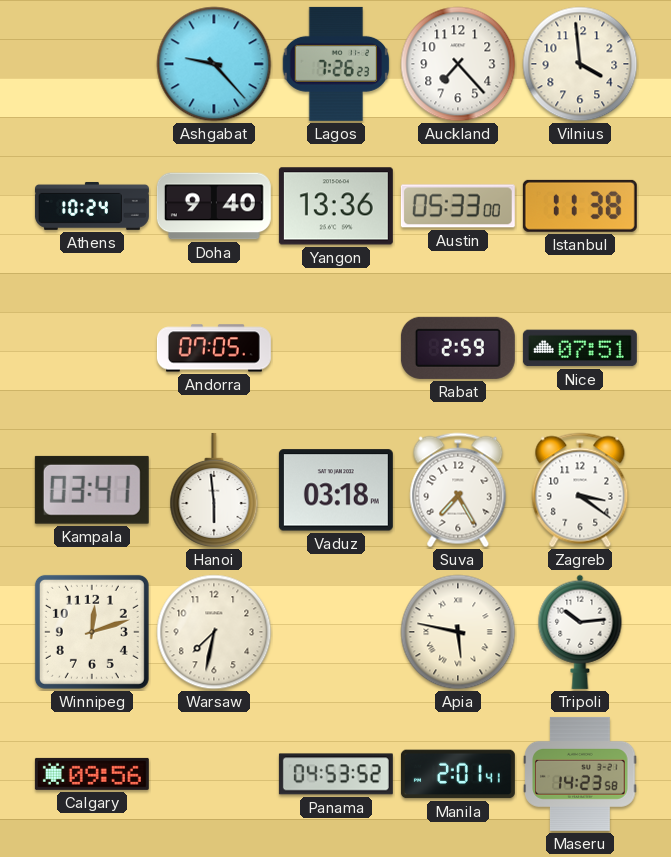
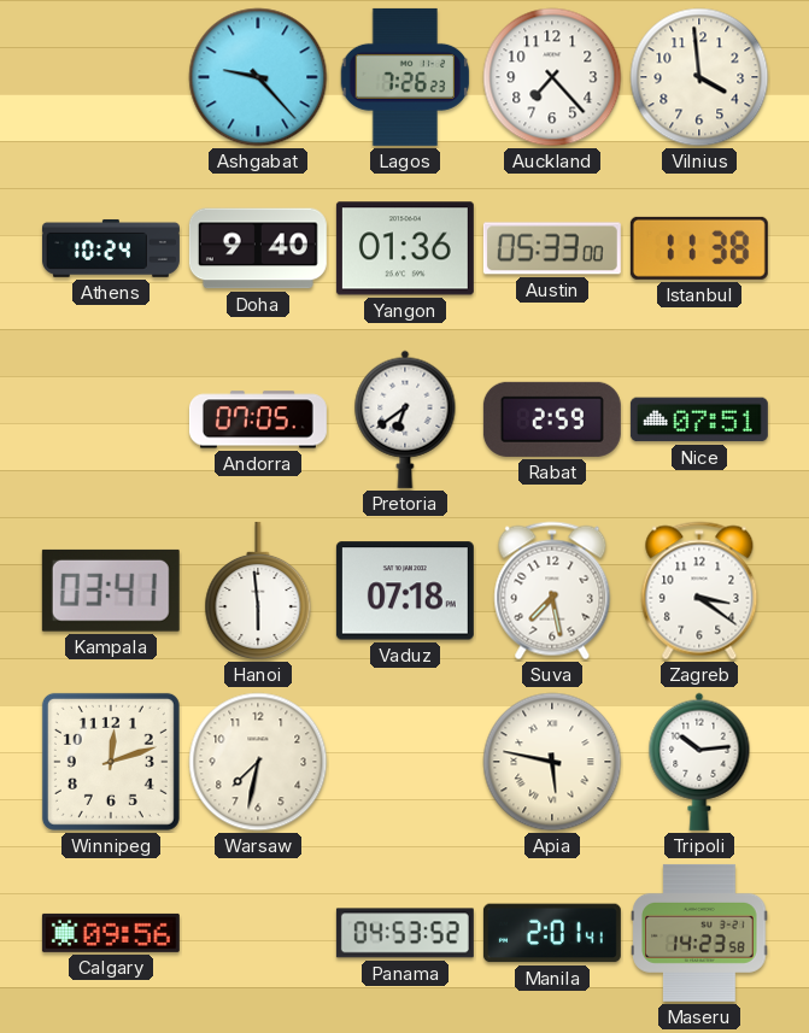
Yangon: 13:36 -> 01:36 (405, 248)
Pretoria: none -> 6:39 (405, 419)
Vaduz: 03:18 -> 07:18 (405, 591)
Suva: 7:25 -> 7:28 (552, 591)
